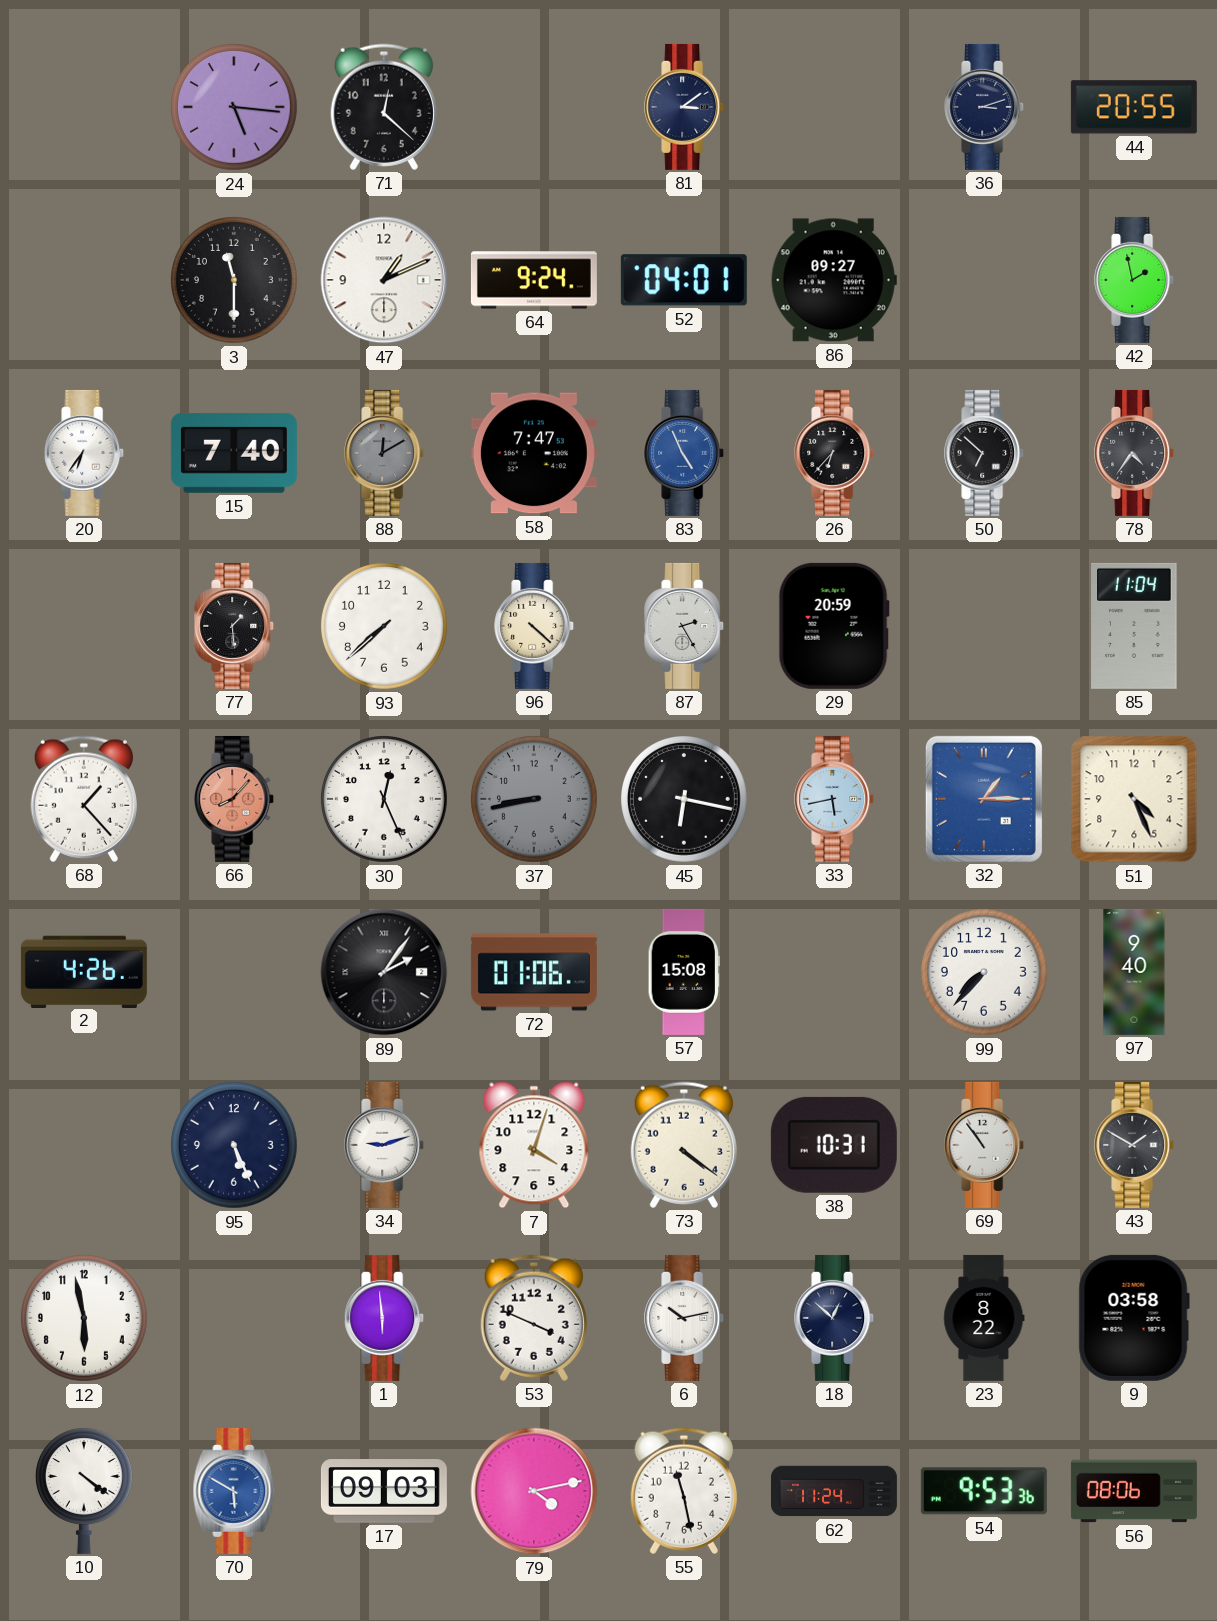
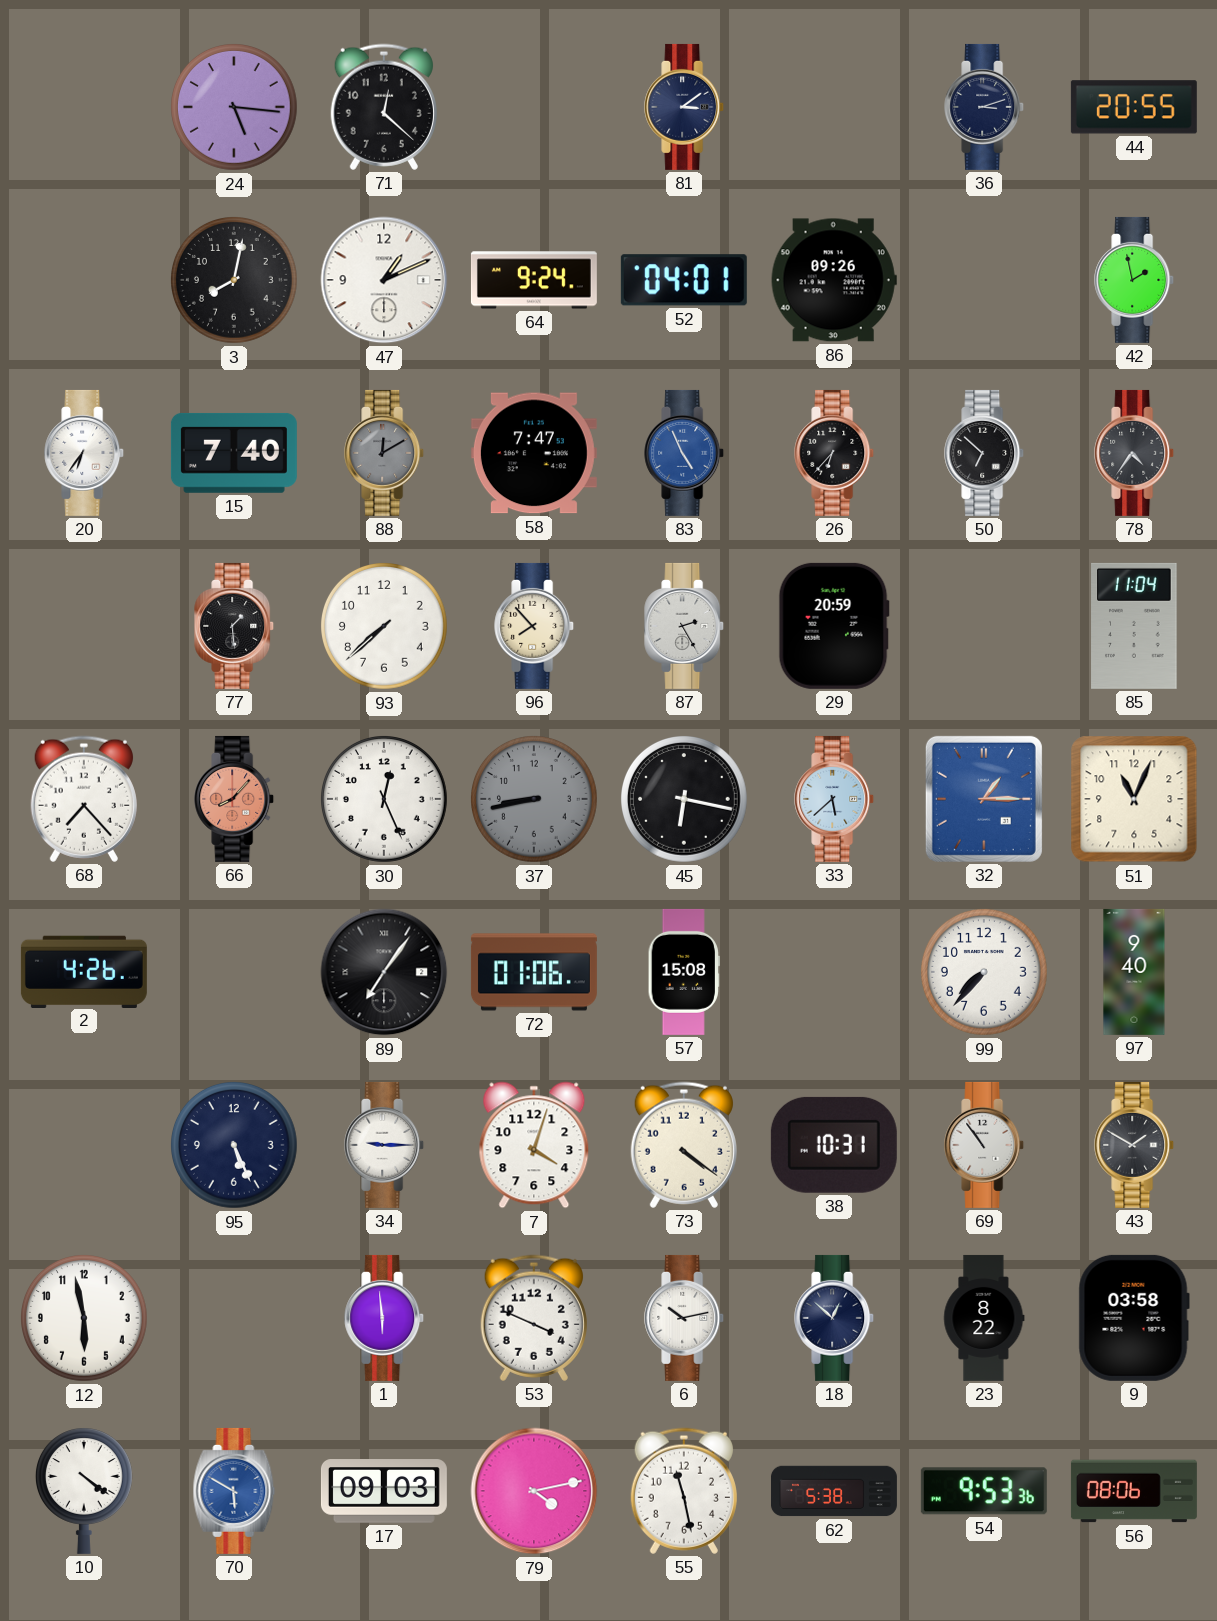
3: 11:30 -> 8:02 (235, 281)
86: 09:27 -> 09:26 (834, 280)
96: 4:22 -> 7:53 (535, 626)
68: 1:23 -> 7:23 (84, 799)
33: 5:43 -> 5:38 (835, 799)
51: 4:26 -> 11:04 (1134, 799)
89: 2:06 -> 7:06 (384, 972)
34: 9:12 -> 9:15 (385, 1145)
62: 11:24 -> 5:38 (834, 1491)
